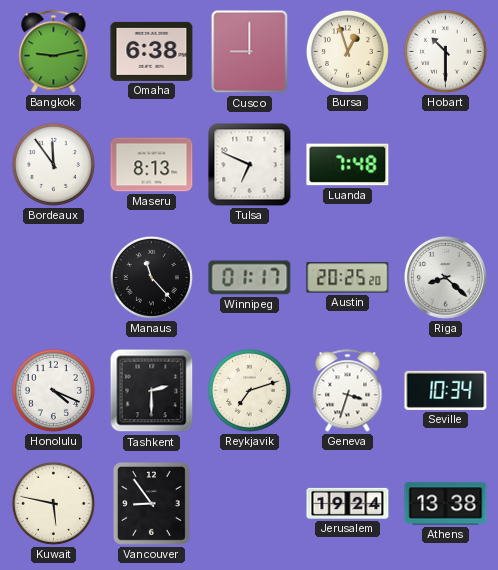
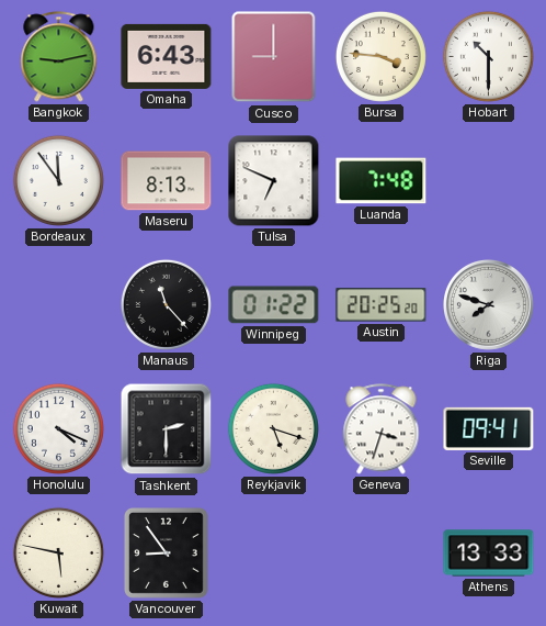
Omaha: 6:38 -> 6:43 (167, 56)
Bursa: 12:57 -> 3:46 (380, 56)
Winnipeg: 01:17 -> 01:22 (274, 305)
Riga: 8:22 -> 7:48 (488, 304)
Reykjavik: 7:12 -> 5:18 (273, 428)
Seville: 10:34 -> 09:41 (489, 428)
Jerusalem: 19:24 -> none (348, 503)
Athens: 13:38 -> 13:33 (489, 554)
